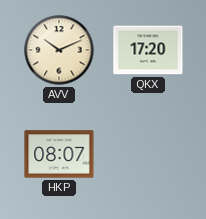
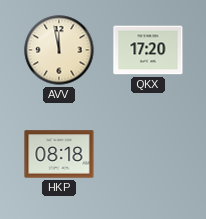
AVV: 10:11 -> 11:58 (59, 50)
HKP: 08:07 -> 08:18 (59, 154)
